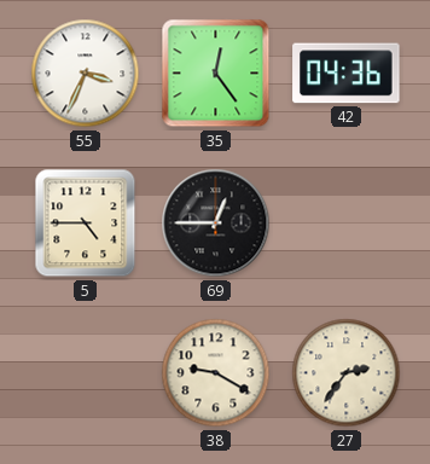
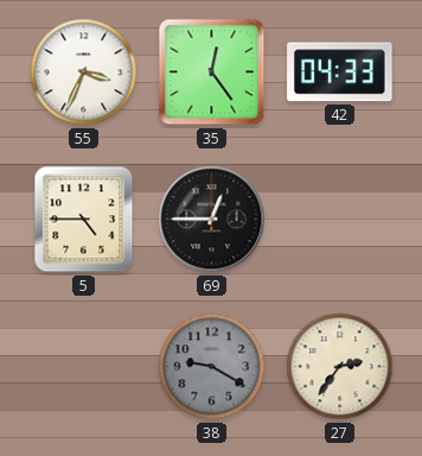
42: 04:36 -> 04:33 (340, 72)
38 dial: cream -> grey (212, 367)
